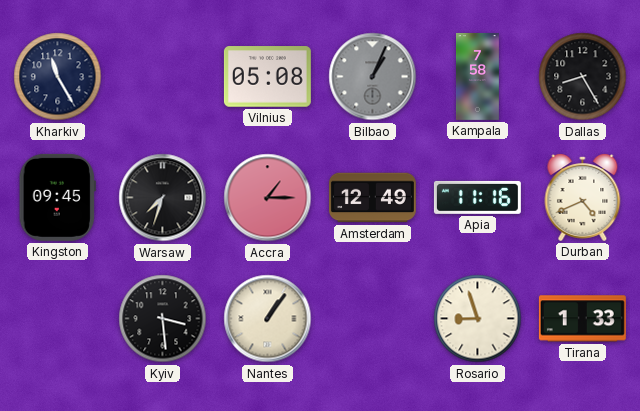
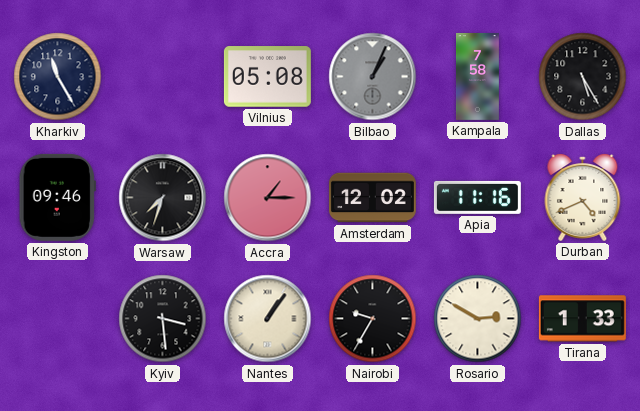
Dallas: 8:25 -> 5:25 (583, 77)
Kingston: 09:45 -> 09:46 (57, 197)
Amsterdam: 12:49 -> 12:02 (372, 198)
Nairobi: none -> 9:35 (373, 319)
Rosario: 8:57 -> 2:50 (478, 319)
